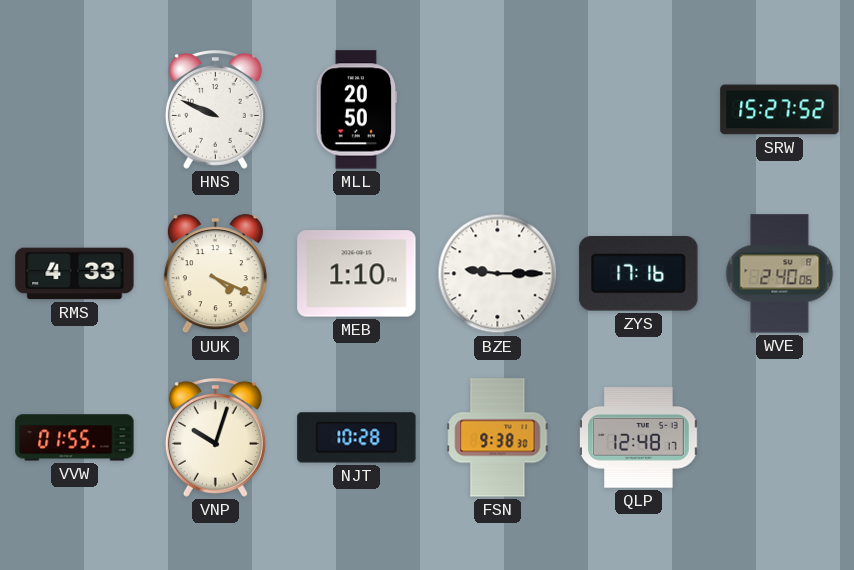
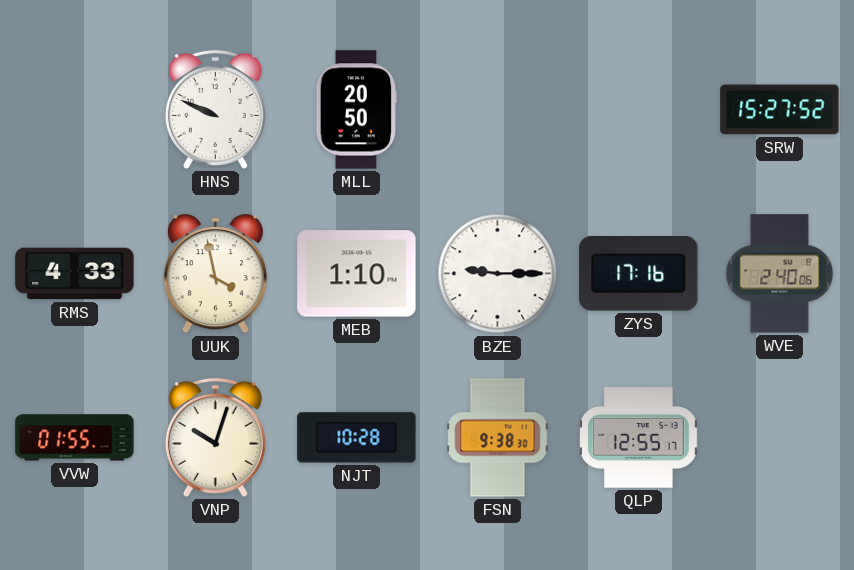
UUK: 4:19 -> 3:58 (215, 274)
QLP: 12:48 -> 12:55 (639, 438)
